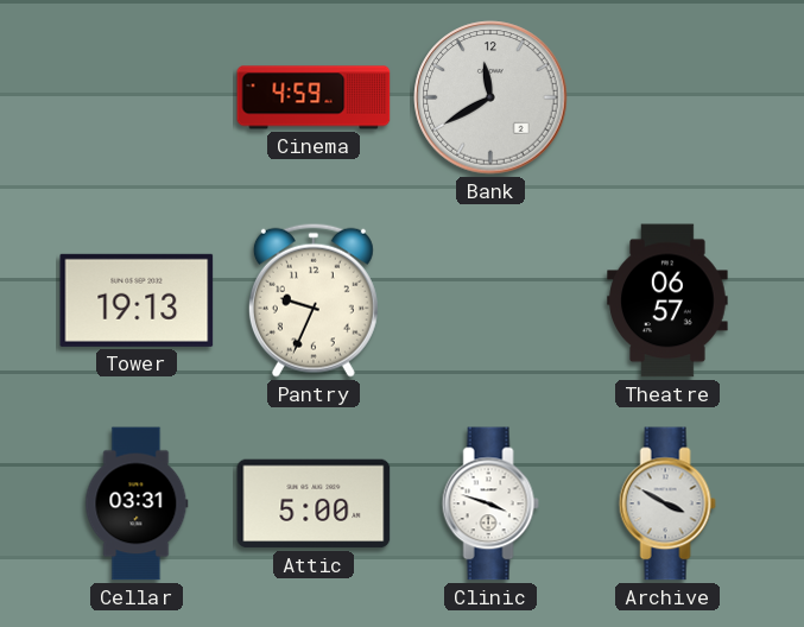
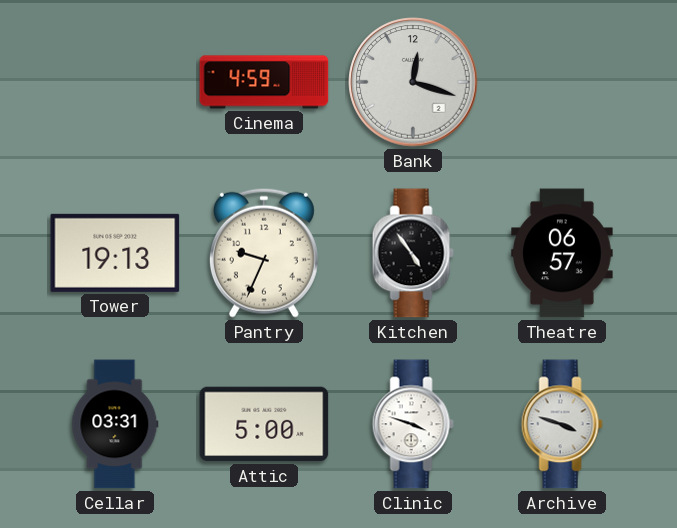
Bank: 11:40 -> 12:18 (413, 82)
Kitchen: none -> 4:54 (413, 253)
Archive: 3:50 -> 3:48 (562, 424)
